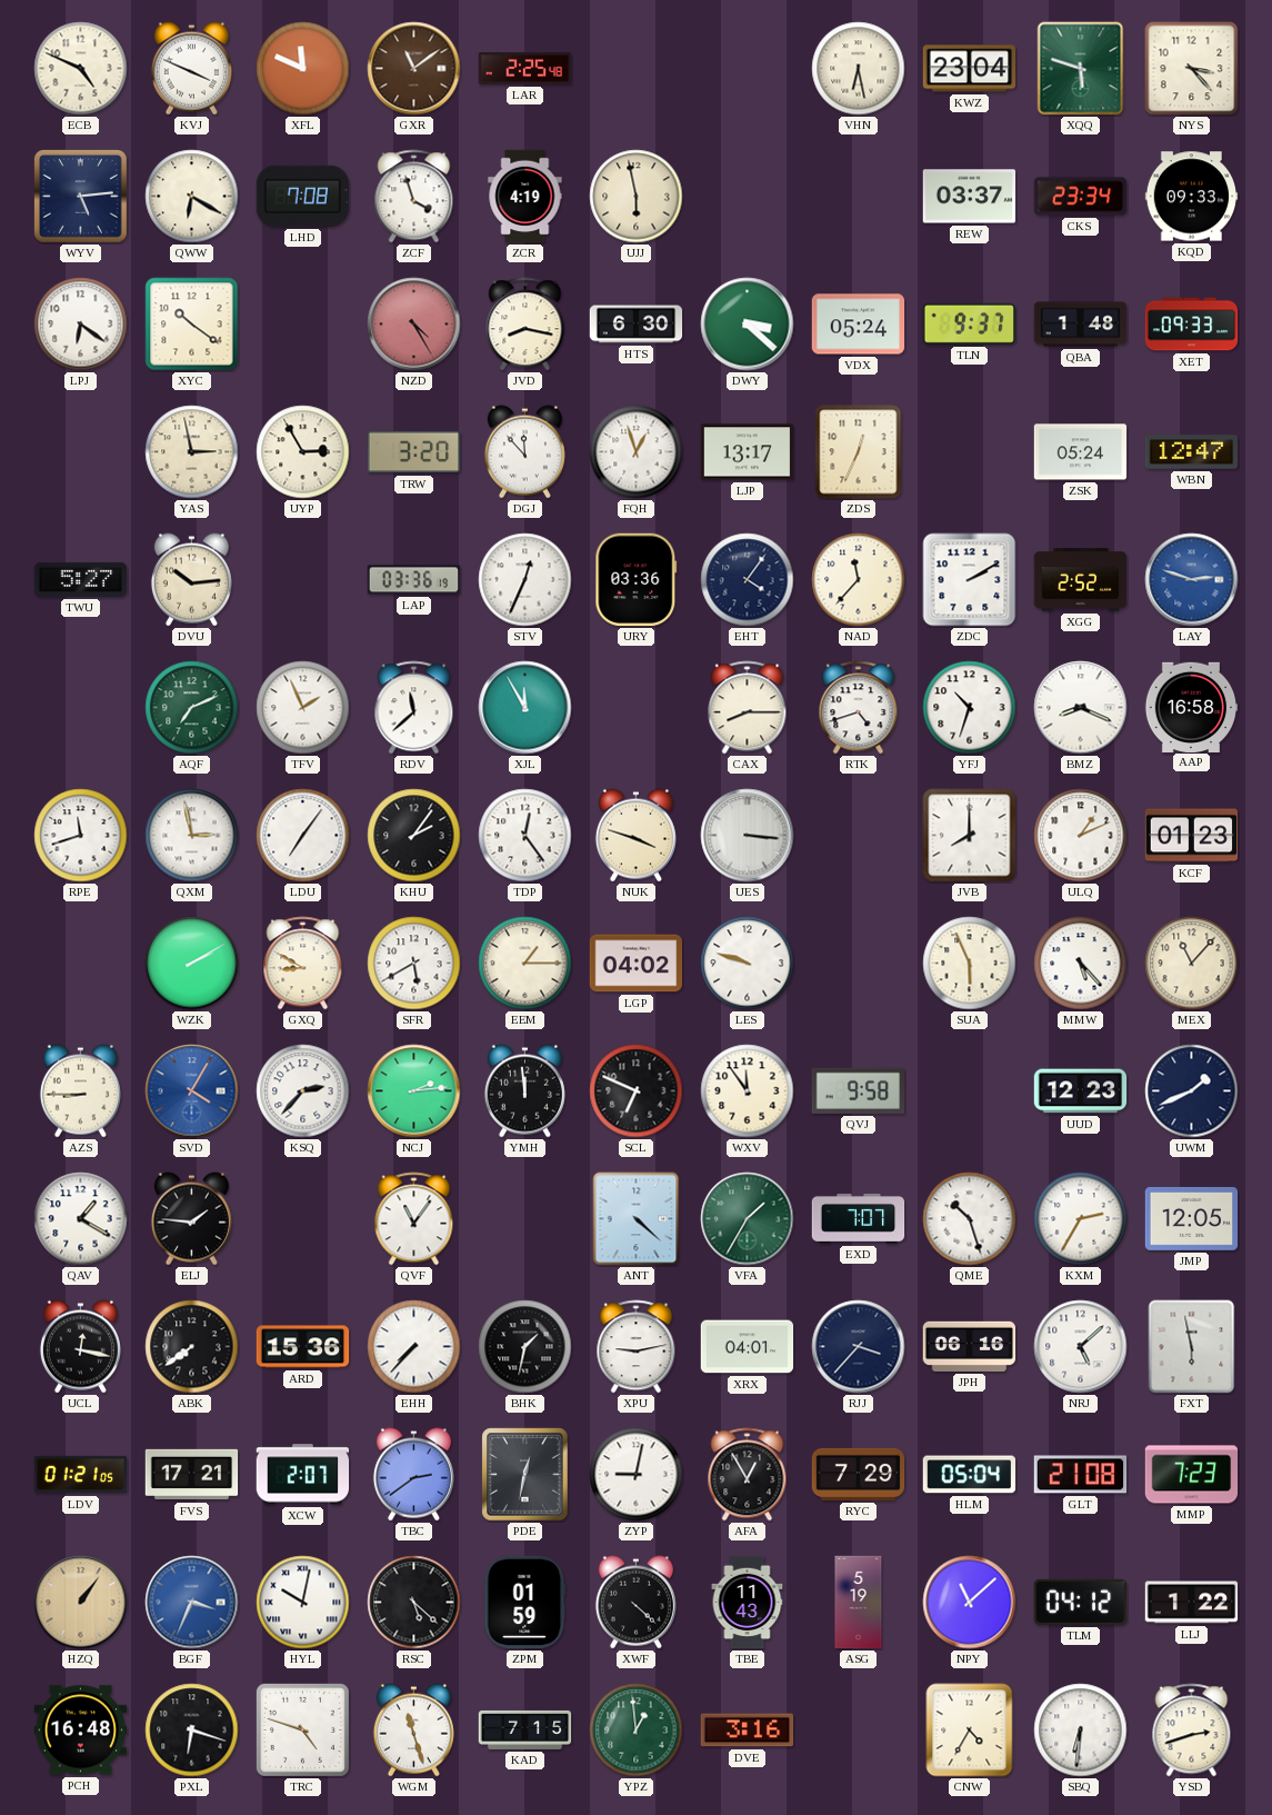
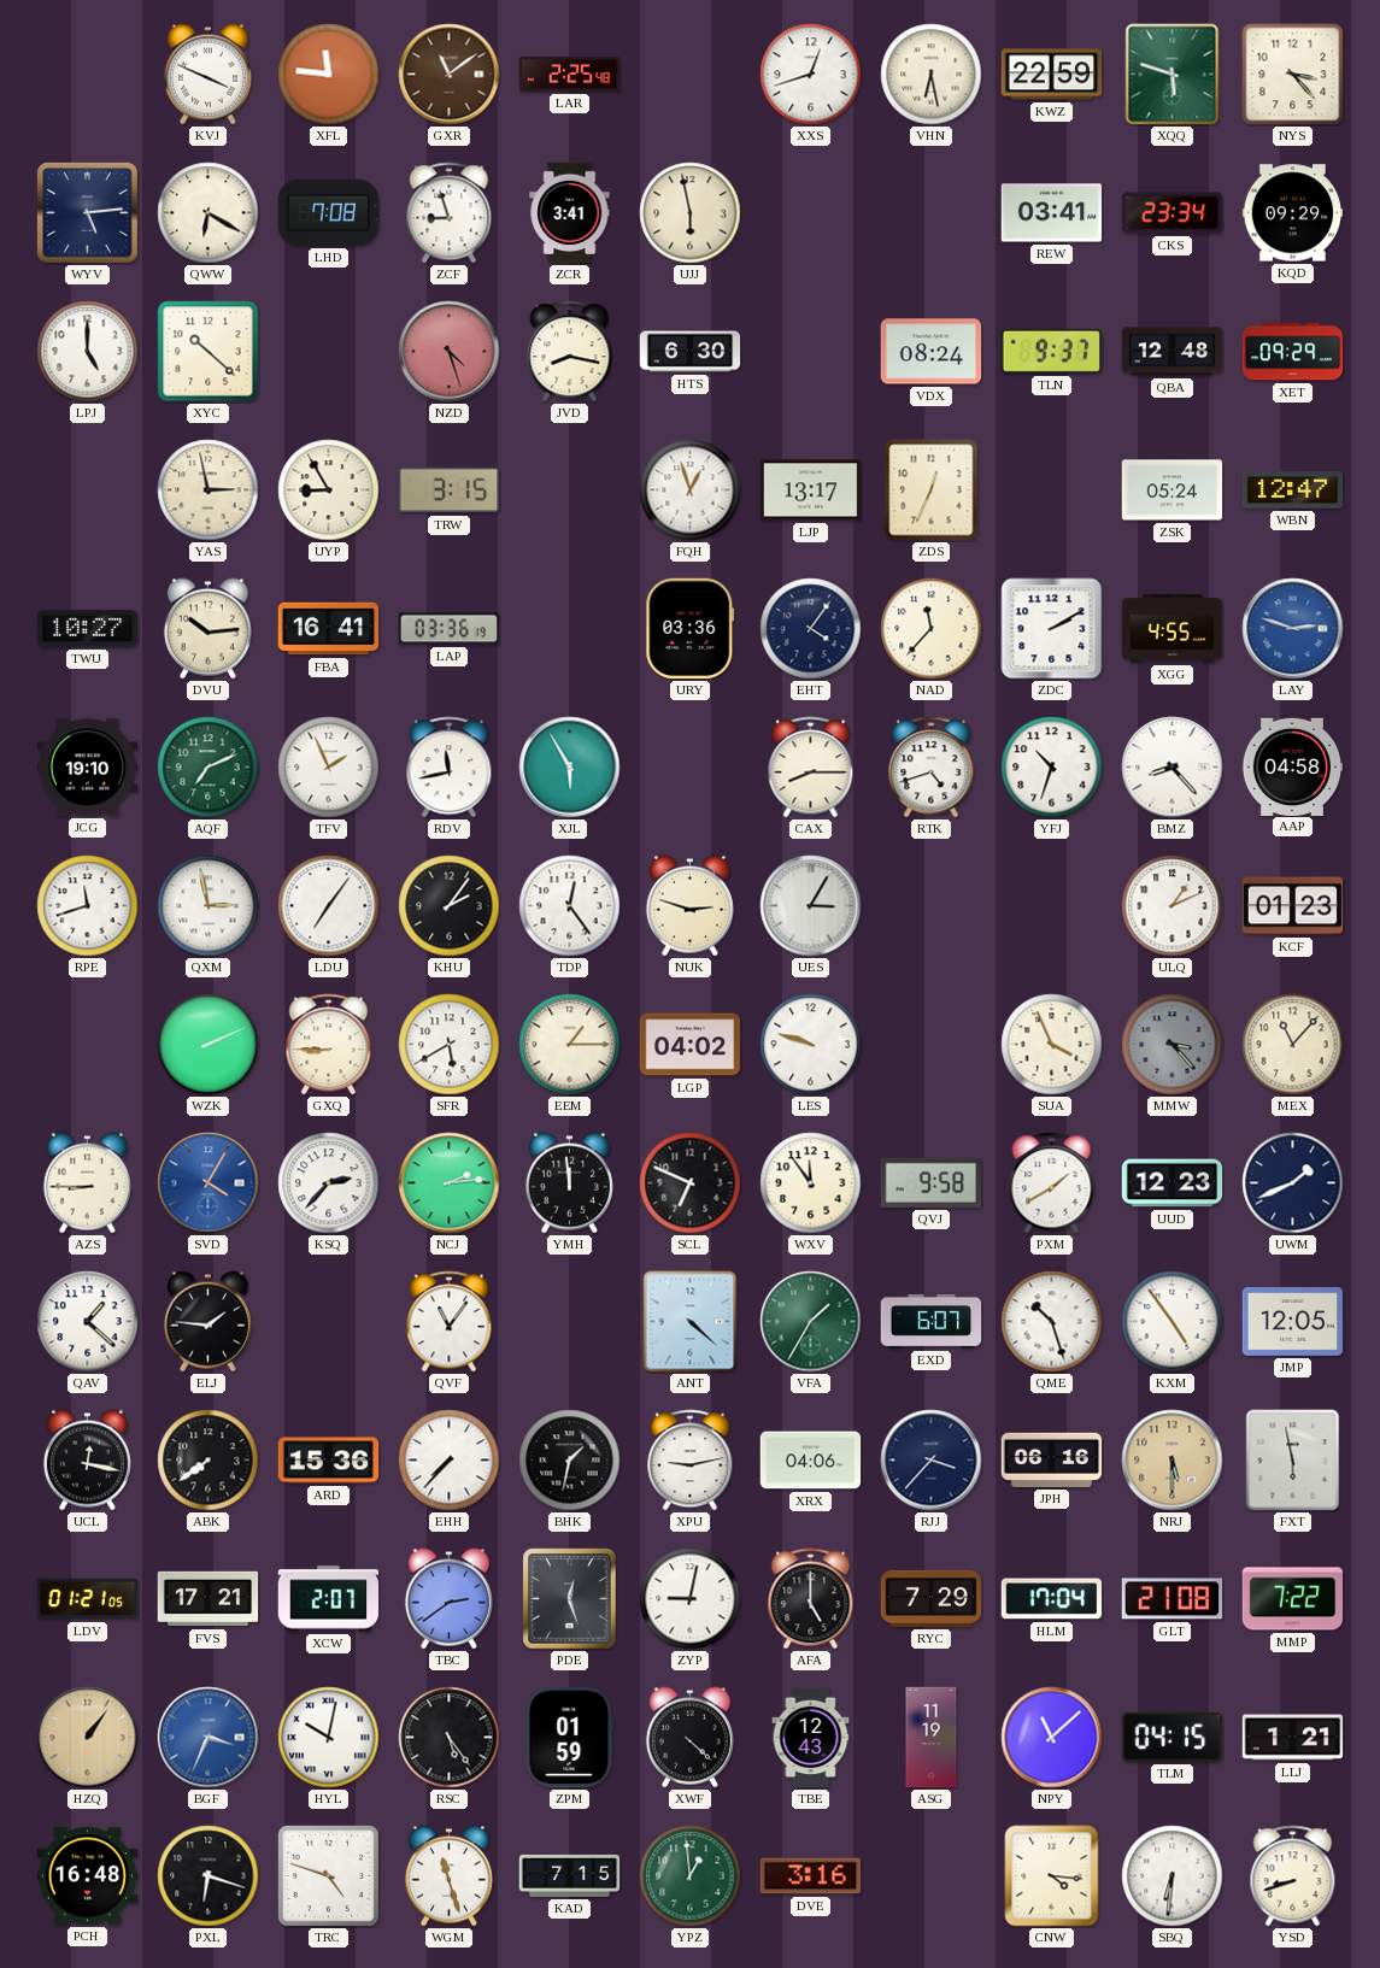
ECB: 4:49 -> none (81, 69)
XFL: 11:49 -> 11:46 (329, 75)
XXS: none -> 12:42 (811, 75)
KWZ: 23:04 -> 22:59 (1052, 75)
ZCF: 3:57 -> 8:57 (450, 213)
ZCR: 4:19 -> 3:41 (570, 213)
REW: 03:37 -> 03:41 (1052, 213)
KQD: 09:33 -> 09:29 (1293, 213)
LPJ: 6:21 -> 5:00 (88, 352)
XYC: 10:21 -> 10:22 (209, 352)
NZD: 4:25 -> 4:27 (450, 352)
DWY: 3:22 -> none (748, 325)
VDX: 05:24 -> 08:24 (932, 352)
QBA: 1:48 -> 12:48 (1173, 352)
XET: 09:33 -> 09:29 (1293, 352)
UYP: 2:55 -> 8:55 (329, 490)
TRW: 3:20 -> 3:15 (450, 490)
DGJ: 11:53 -> none (524, 452)
TWU: 5:27 -> 10:27 (88, 628)
FBA: none -> 16:41 (329, 629)
STV: 12:34 -> none (525, 580)
XGG: 2:52 -> 4:55 (1173, 629)
JCG: none -> 19:10 (88, 768)
RDV: 11:38 -> 11:43 (450, 768)
XJL: 11:55 -> 5:55 (570, 768)
BMZ: 8:19 -> 8:23 (1173, 768)
AAP: 16:58 -> 04:58 (1292, 766)
NUK: 3:48 -> 2:48 (689, 906)
UES: 3:16 -> 3:05 (811, 906)
JVB: 8:00 -> none (970, 836)
WZK: 2:10 -> 2:11 (209, 1045)
GXQ: 8:50 -> 8:45 (329, 1045)
SUA: 5:56 -> 3:56 (1052, 1045)
MMW: 5:23 -> 3:23 (1173, 1045)
MMW dial: white -> grey (1173, 1045)
PXM: none -> 1:40 (1052, 1183)
QAV: 1:20 -> 1:22 (88, 1322)
EXD: 7:07 -> 6:07 (932, 1321)
KXM: 2:35 -> 4:54 (1173, 1322)
XRX: 04:01 -> 04:06 (811, 1461)
NRJ: 5:08 -> 5:30 (1173, 1461)
NRJ dial: white -> champagne (1173, 1461)
PDE: 12:32 -> 12:27 (570, 1599)
AFA: 12:55 -> 5:00 (811, 1599)
HLM: 05:04 -> 17:04 (1052, 1599)
MMP: 7:23 -> 7:22 (1293, 1599)
RSC: 5:22 -> 5:24 (450, 1738)
TBE: 11:43 -> 12:43 (811, 1738)
ASG: 5:19 -> 11:19 (932, 1738)
TLM: 04:12 -> 04:15 (1173, 1737)
LLJ: 1:22 -> 1:21 (1293, 1738)
CNW: 4:35 -> 4:16 (1052, 1876)
YSD: 2:42 -> 8:42 (1293, 1876)
